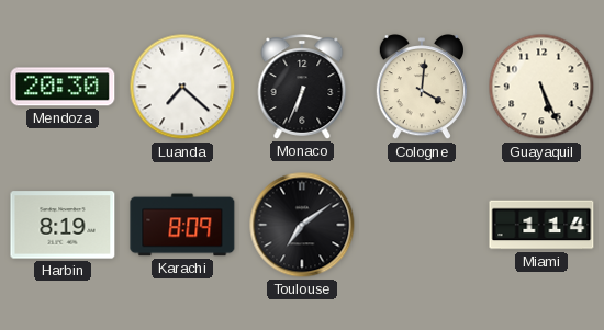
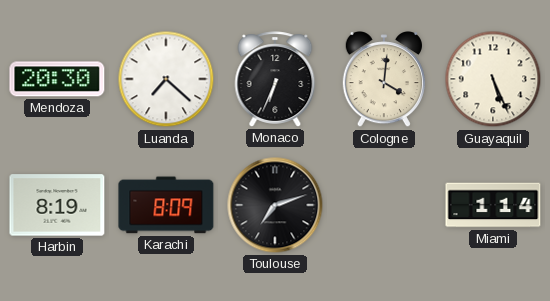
Toulouse: 7:09 -> 7:12 (275, 205)
